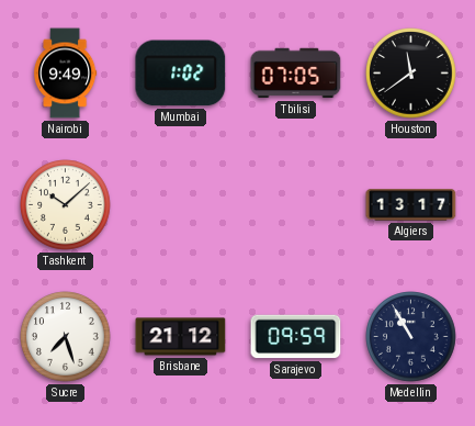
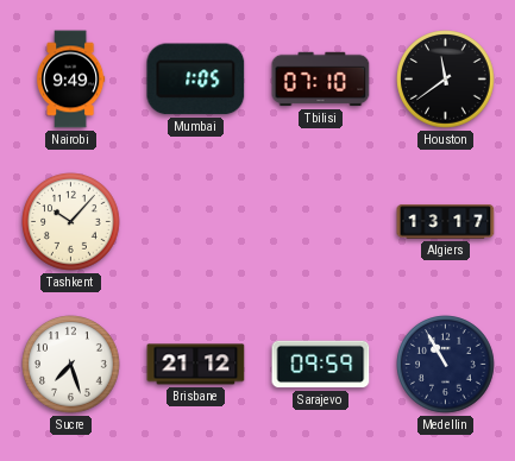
Mumbai: 1:02 -> 1:05 (196, 80)
Tbilisi: 07:05 -> 07:10 (321, 80)
Tashkent: 10:08 -> 10:07 (71, 222)
